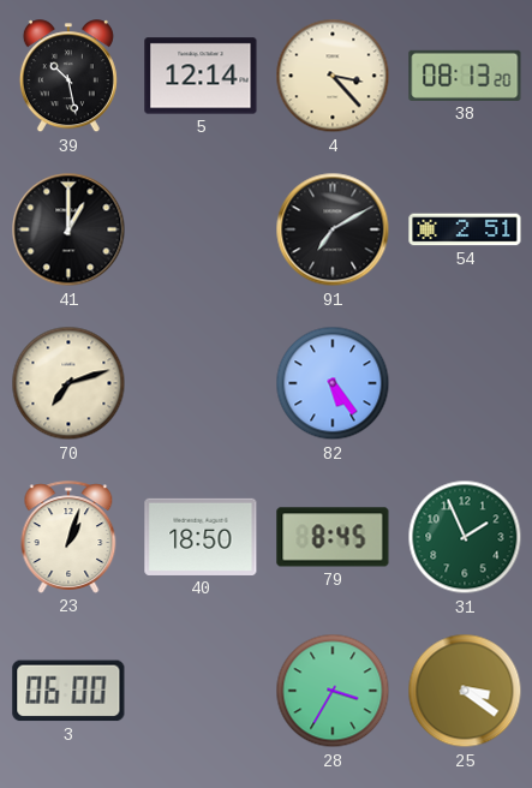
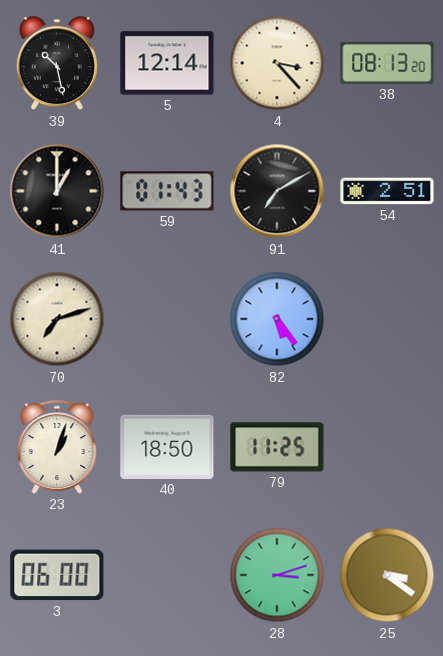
59: none -> 01:43 (167, 191)
79: 8:45 -> 11:25 (277, 447)
31: 1:56 -> none (465, 537)
28: 3:35 -> 3:12 (277, 575)
